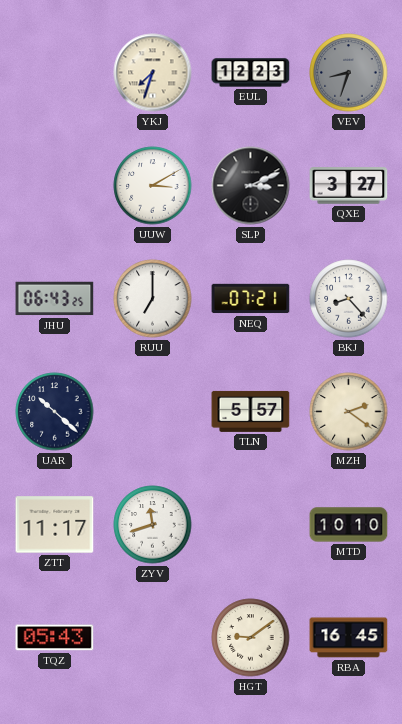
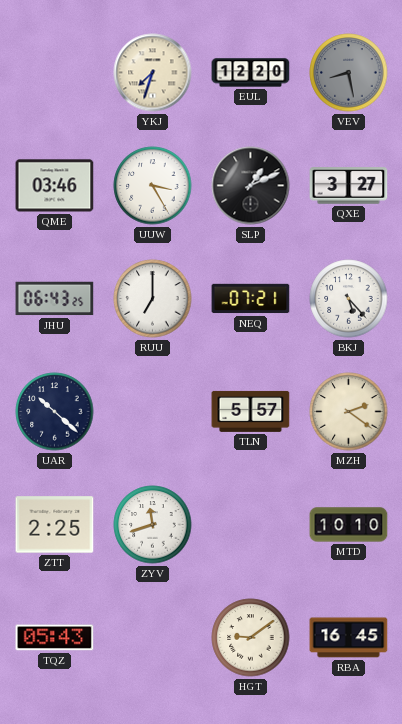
EUL: 12:23 -> 12:20 (251, 73)
VEV: 8:33 -> 8:28 (349, 73)
QME: none -> 03:46 (55, 186)
UUW: 3:10 -> 3:25 (153, 186)
SLP: 3:11 -> 1:11 (251, 186)
BKJ: 8:23 -> 5:23 (349, 299)
ZTT: 11:17 -> 2:25 (55, 525)
